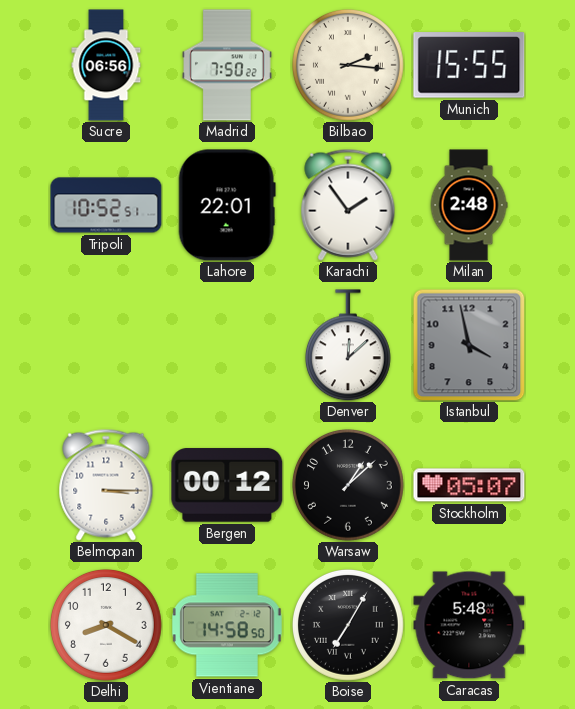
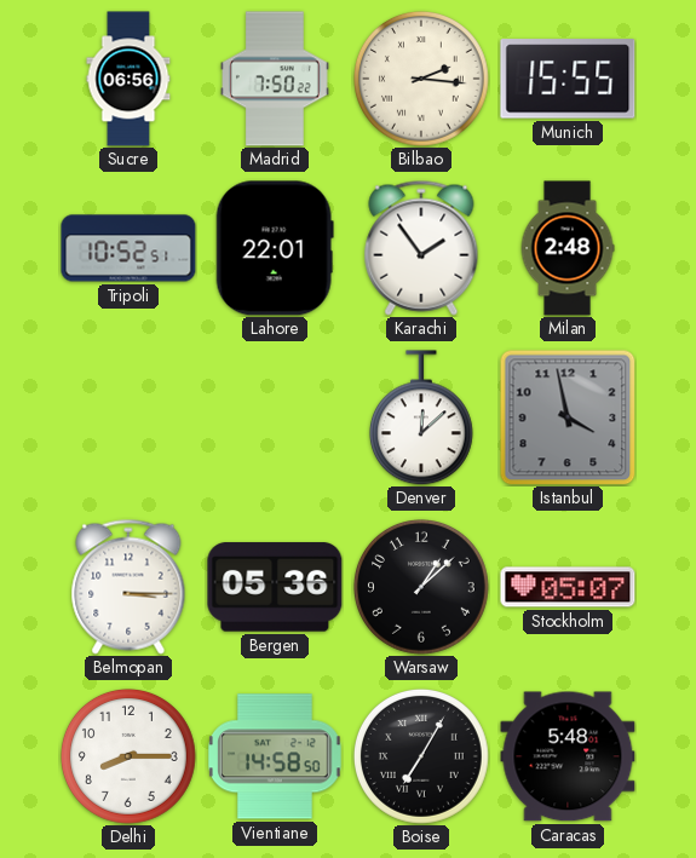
Bergen: 00:12 -> 05:36 (275, 587)
Delhi: 8:20 -> 8:15 (128, 756)
